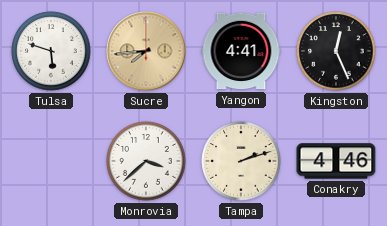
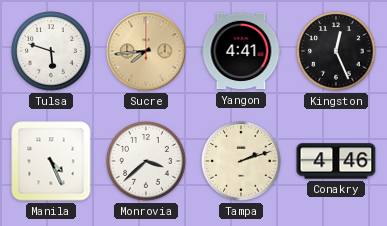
Manila: none -> 4:26 (51, 161)
